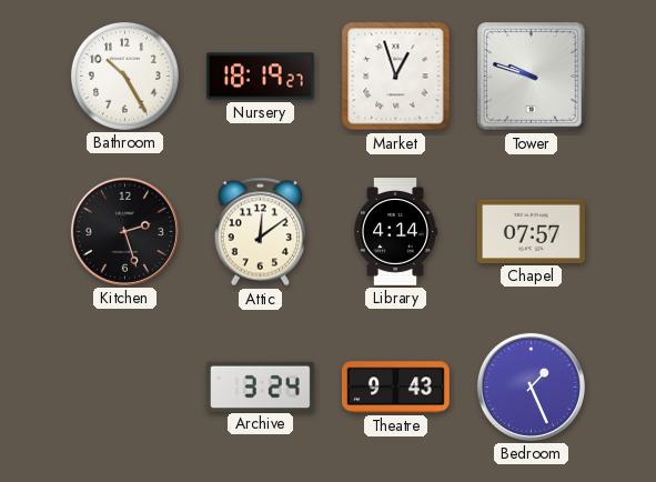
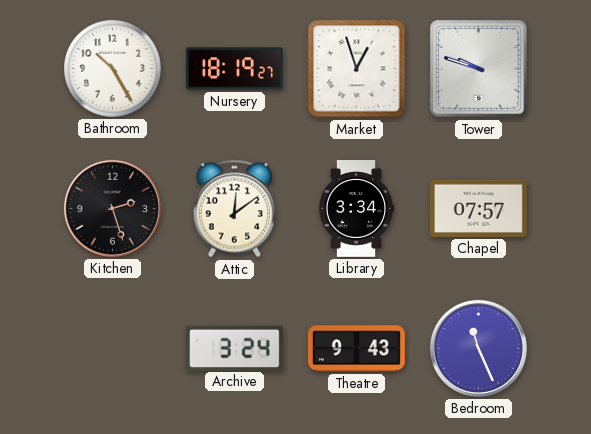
Library: 4:14 -> 3:34 (356, 209)
Bedroom: 1:26 -> 11:26 (478, 348)
